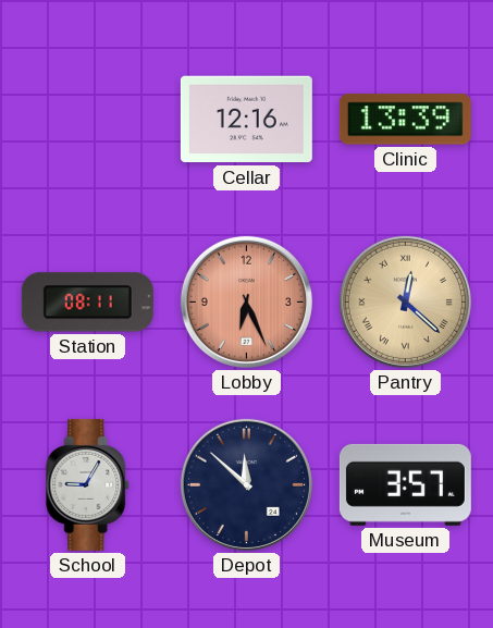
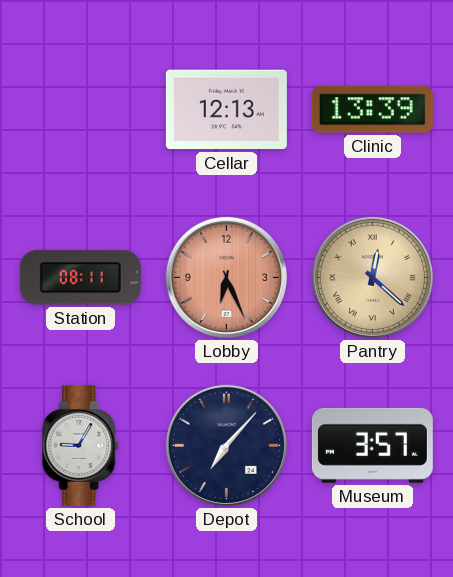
Cellar: 12:16 -> 12:13 (226, 110)
Depot: 11:52 -> 7:07 (226, 445)
